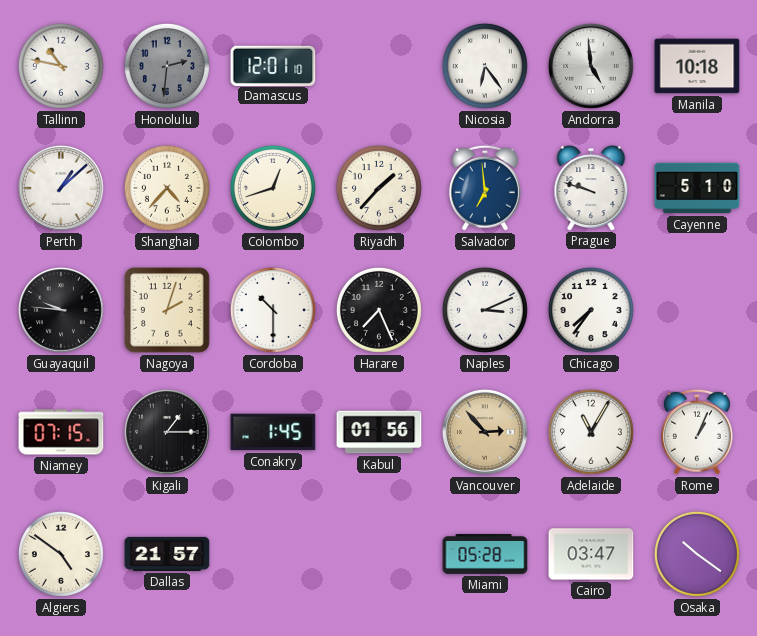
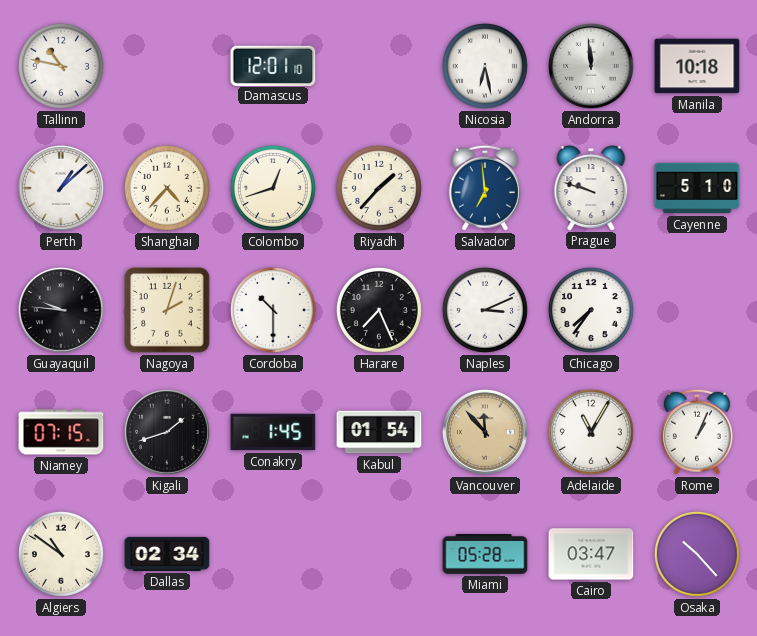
Honolulu: 2:31 -> none (167, 66)
Nicosia: 6:24 -> 6:28 (485, 66)
Andorra: 4:59 -> 11:59 (591, 66)
Kigali: 1:15 -> 1:42 (167, 432)
Kabul: 01:56 -> 01:54 (379, 432)
Vancouver: 2:53 -> 11:53 (485, 432)
Algiers: 4:51 -> 10:51 (61, 554)
Dallas: 21:57 -> 02:34 (167, 554)
Osaka: 10:21 -> 10:23 (697, 554)
